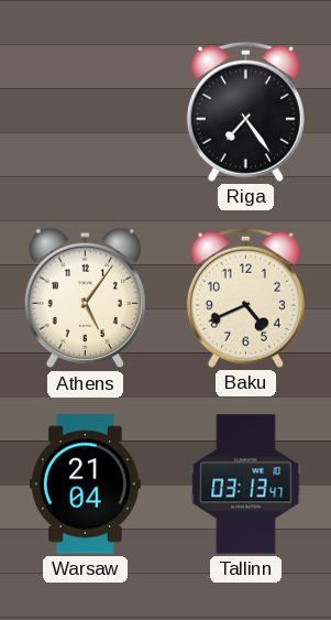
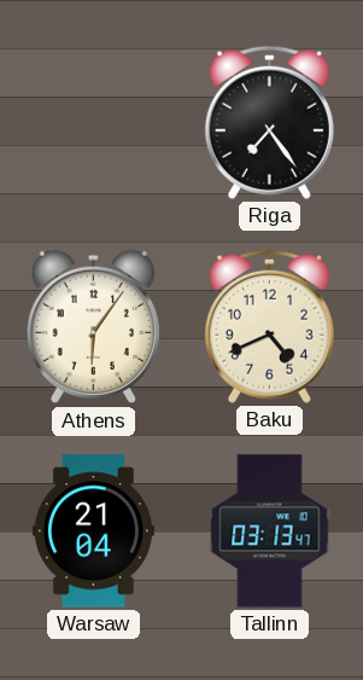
Athens: 5:06 -> 6:06 (93, 327)
